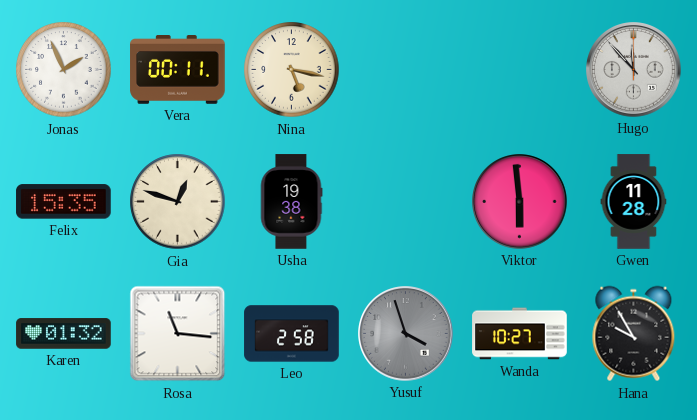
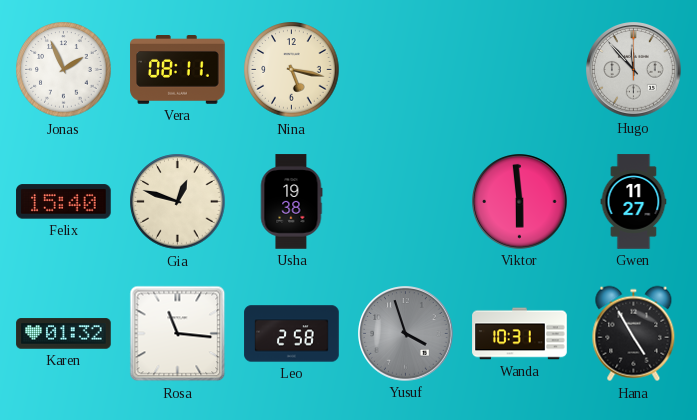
Vera: 00:11 -> 08:11 (178, 70)
Felix: 15:35 -> 15:40 (64, 202)
Gwen: 11:28 -> 11:27 (634, 202)
Wanda: 10:27 -> 10:31 (520, 334)
Hana: 9:55 -> 4:55 (634, 334)
